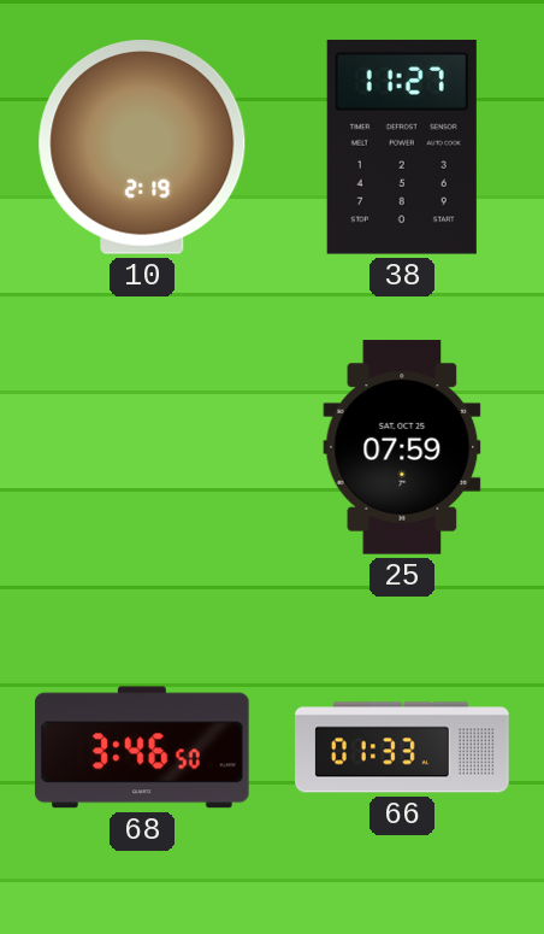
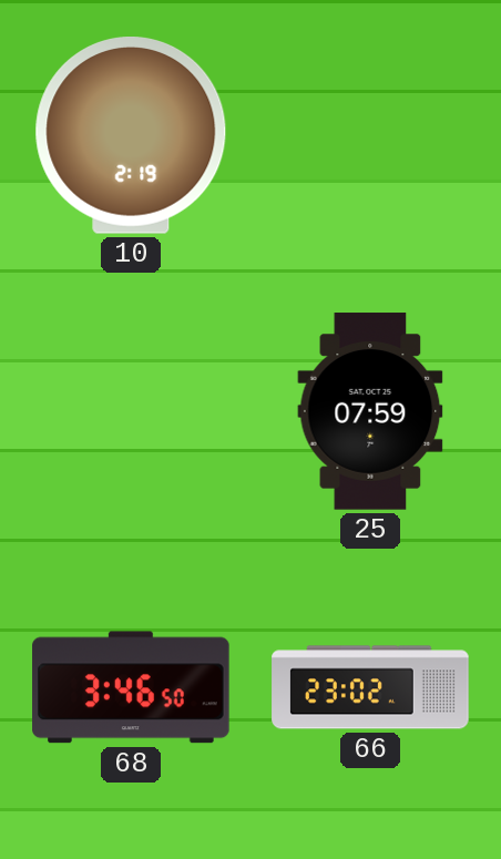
38: 11:27 -> none (402, 147)
66: 01:33 -> 23:02 (370, 687)
